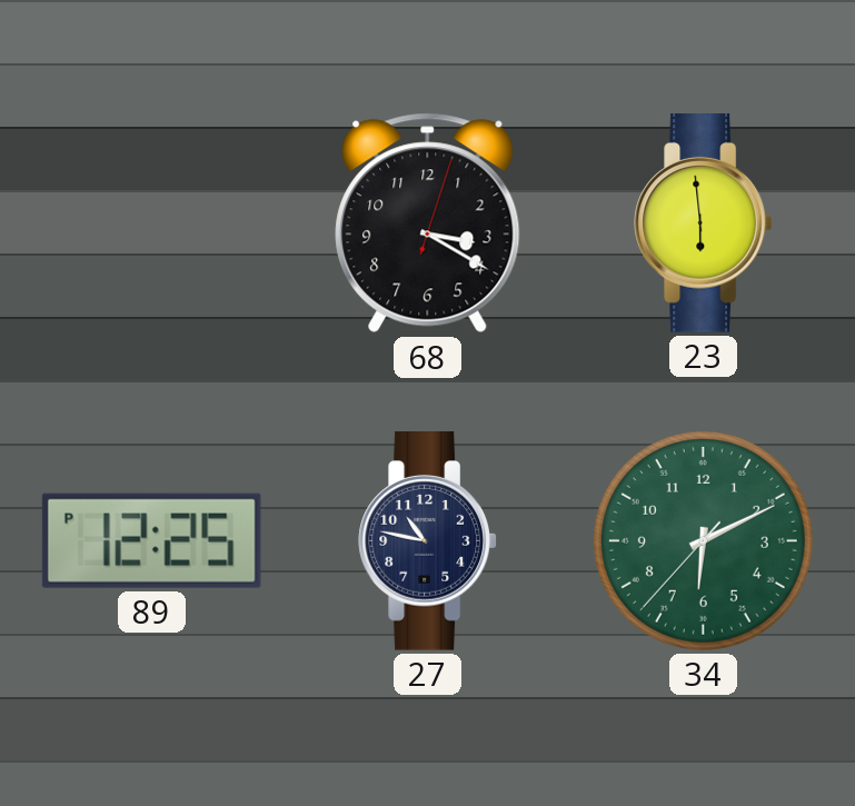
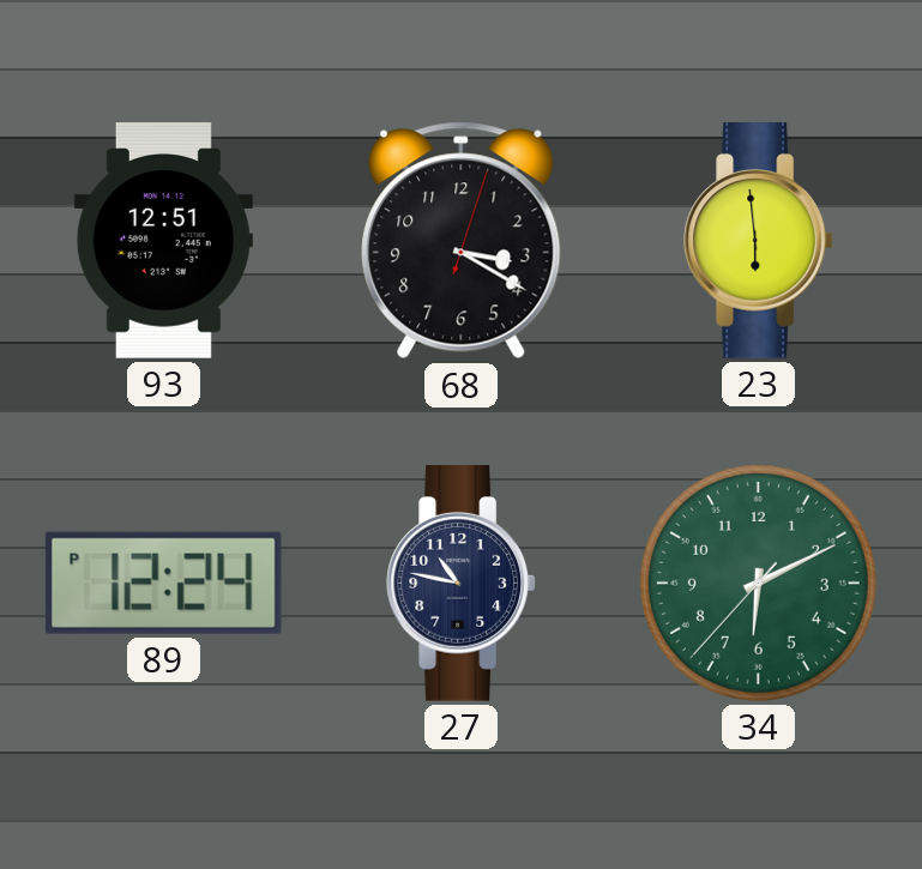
93: none -> 12:51 (163, 241)
89: 12:25 -> 12:24 (163, 583)
